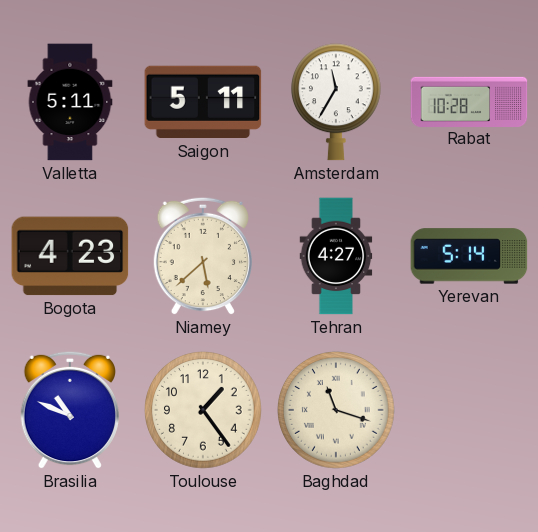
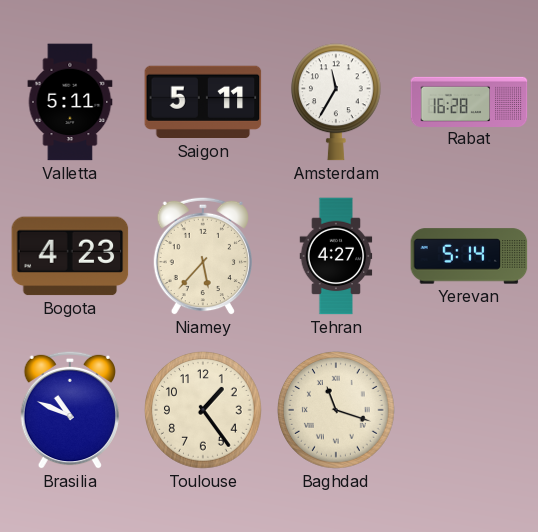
Rabat: 10:28 -> 16:28 (469, 101)
Niamey: 5:38 -> 5:37 (203, 256)
